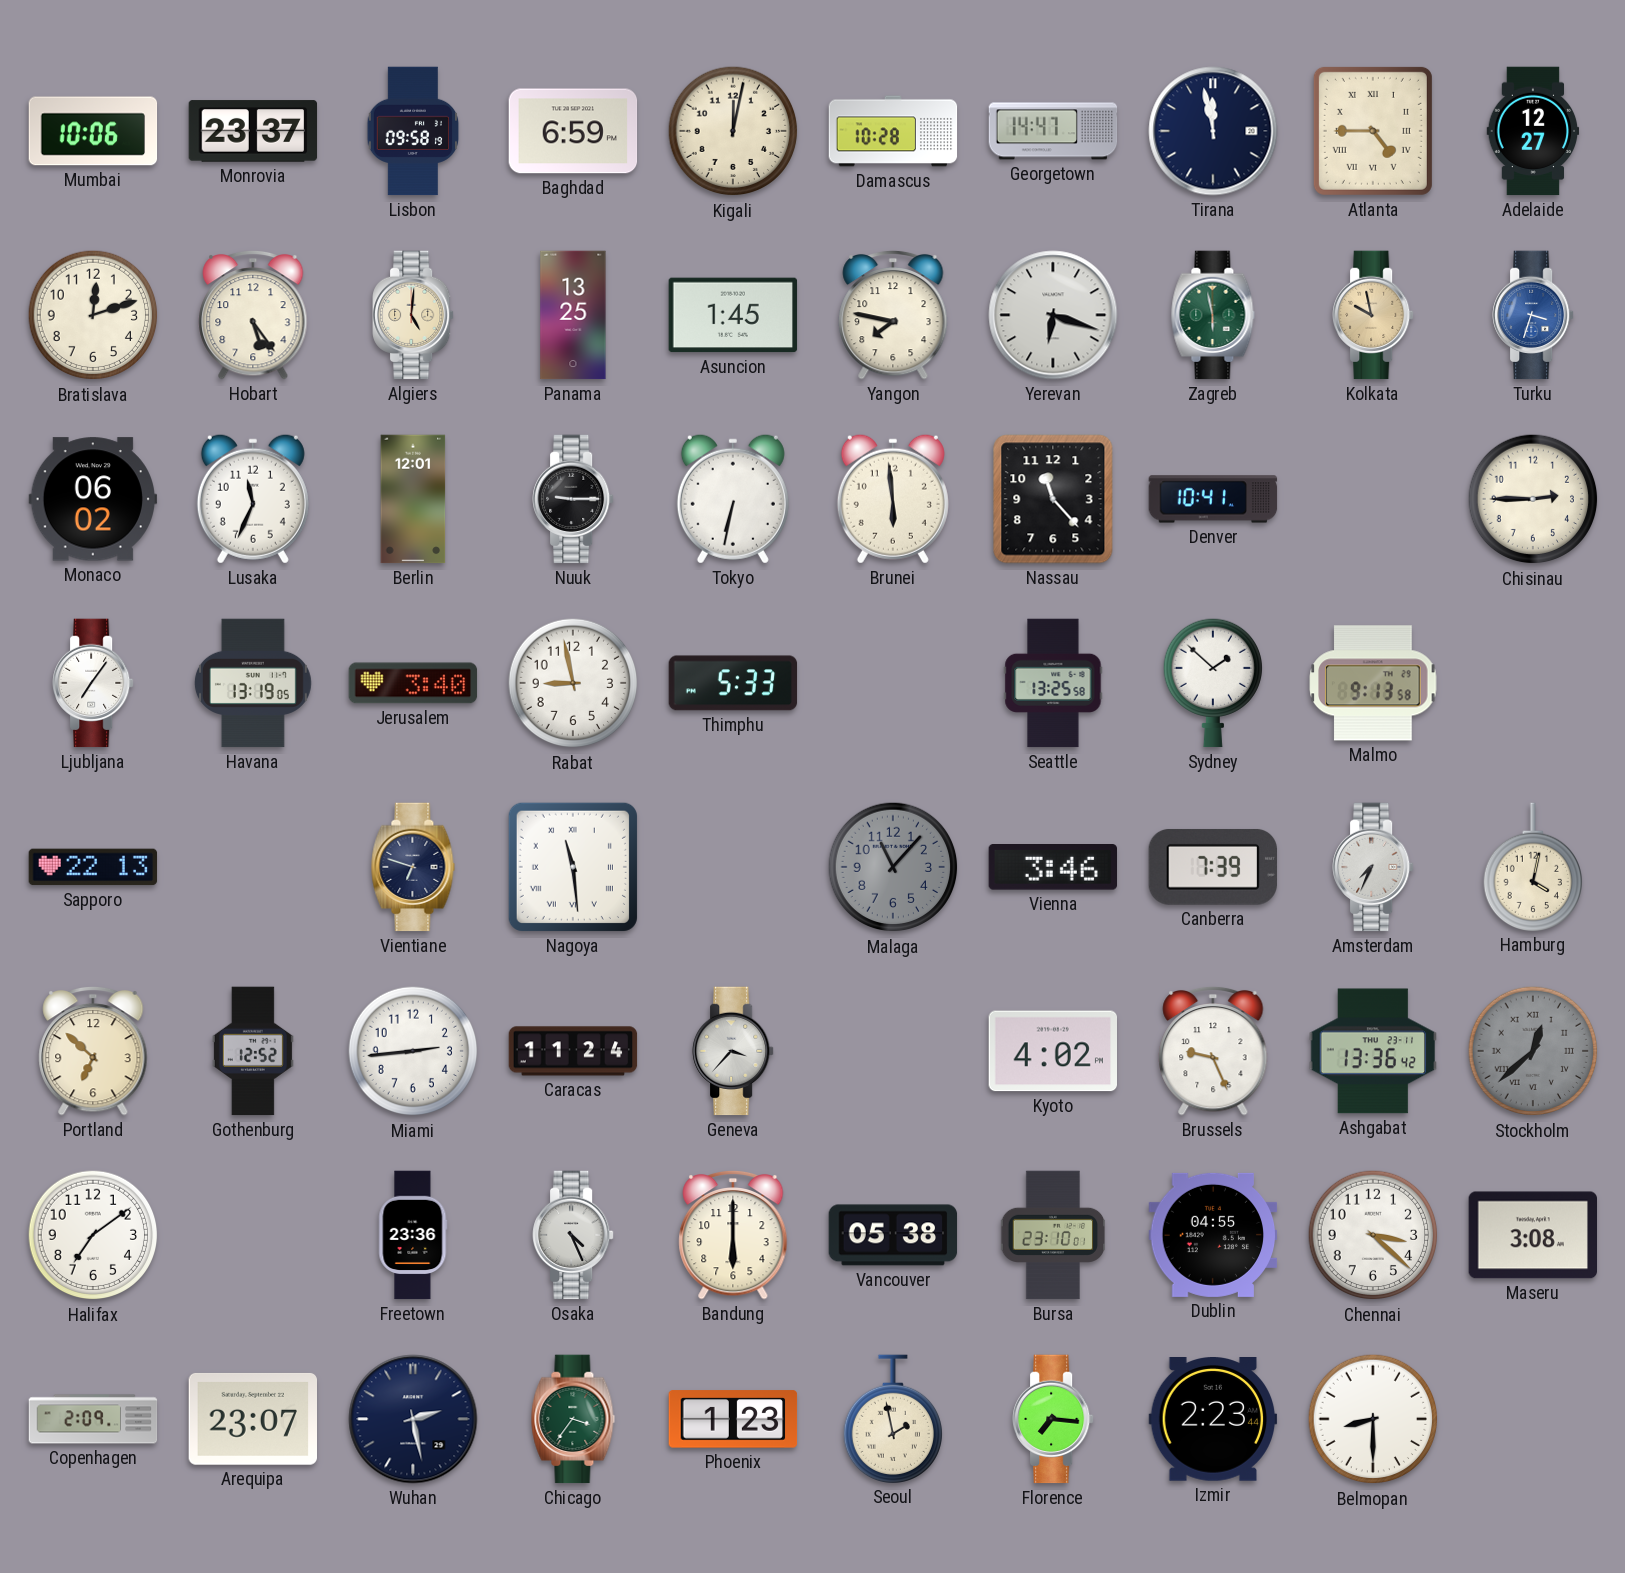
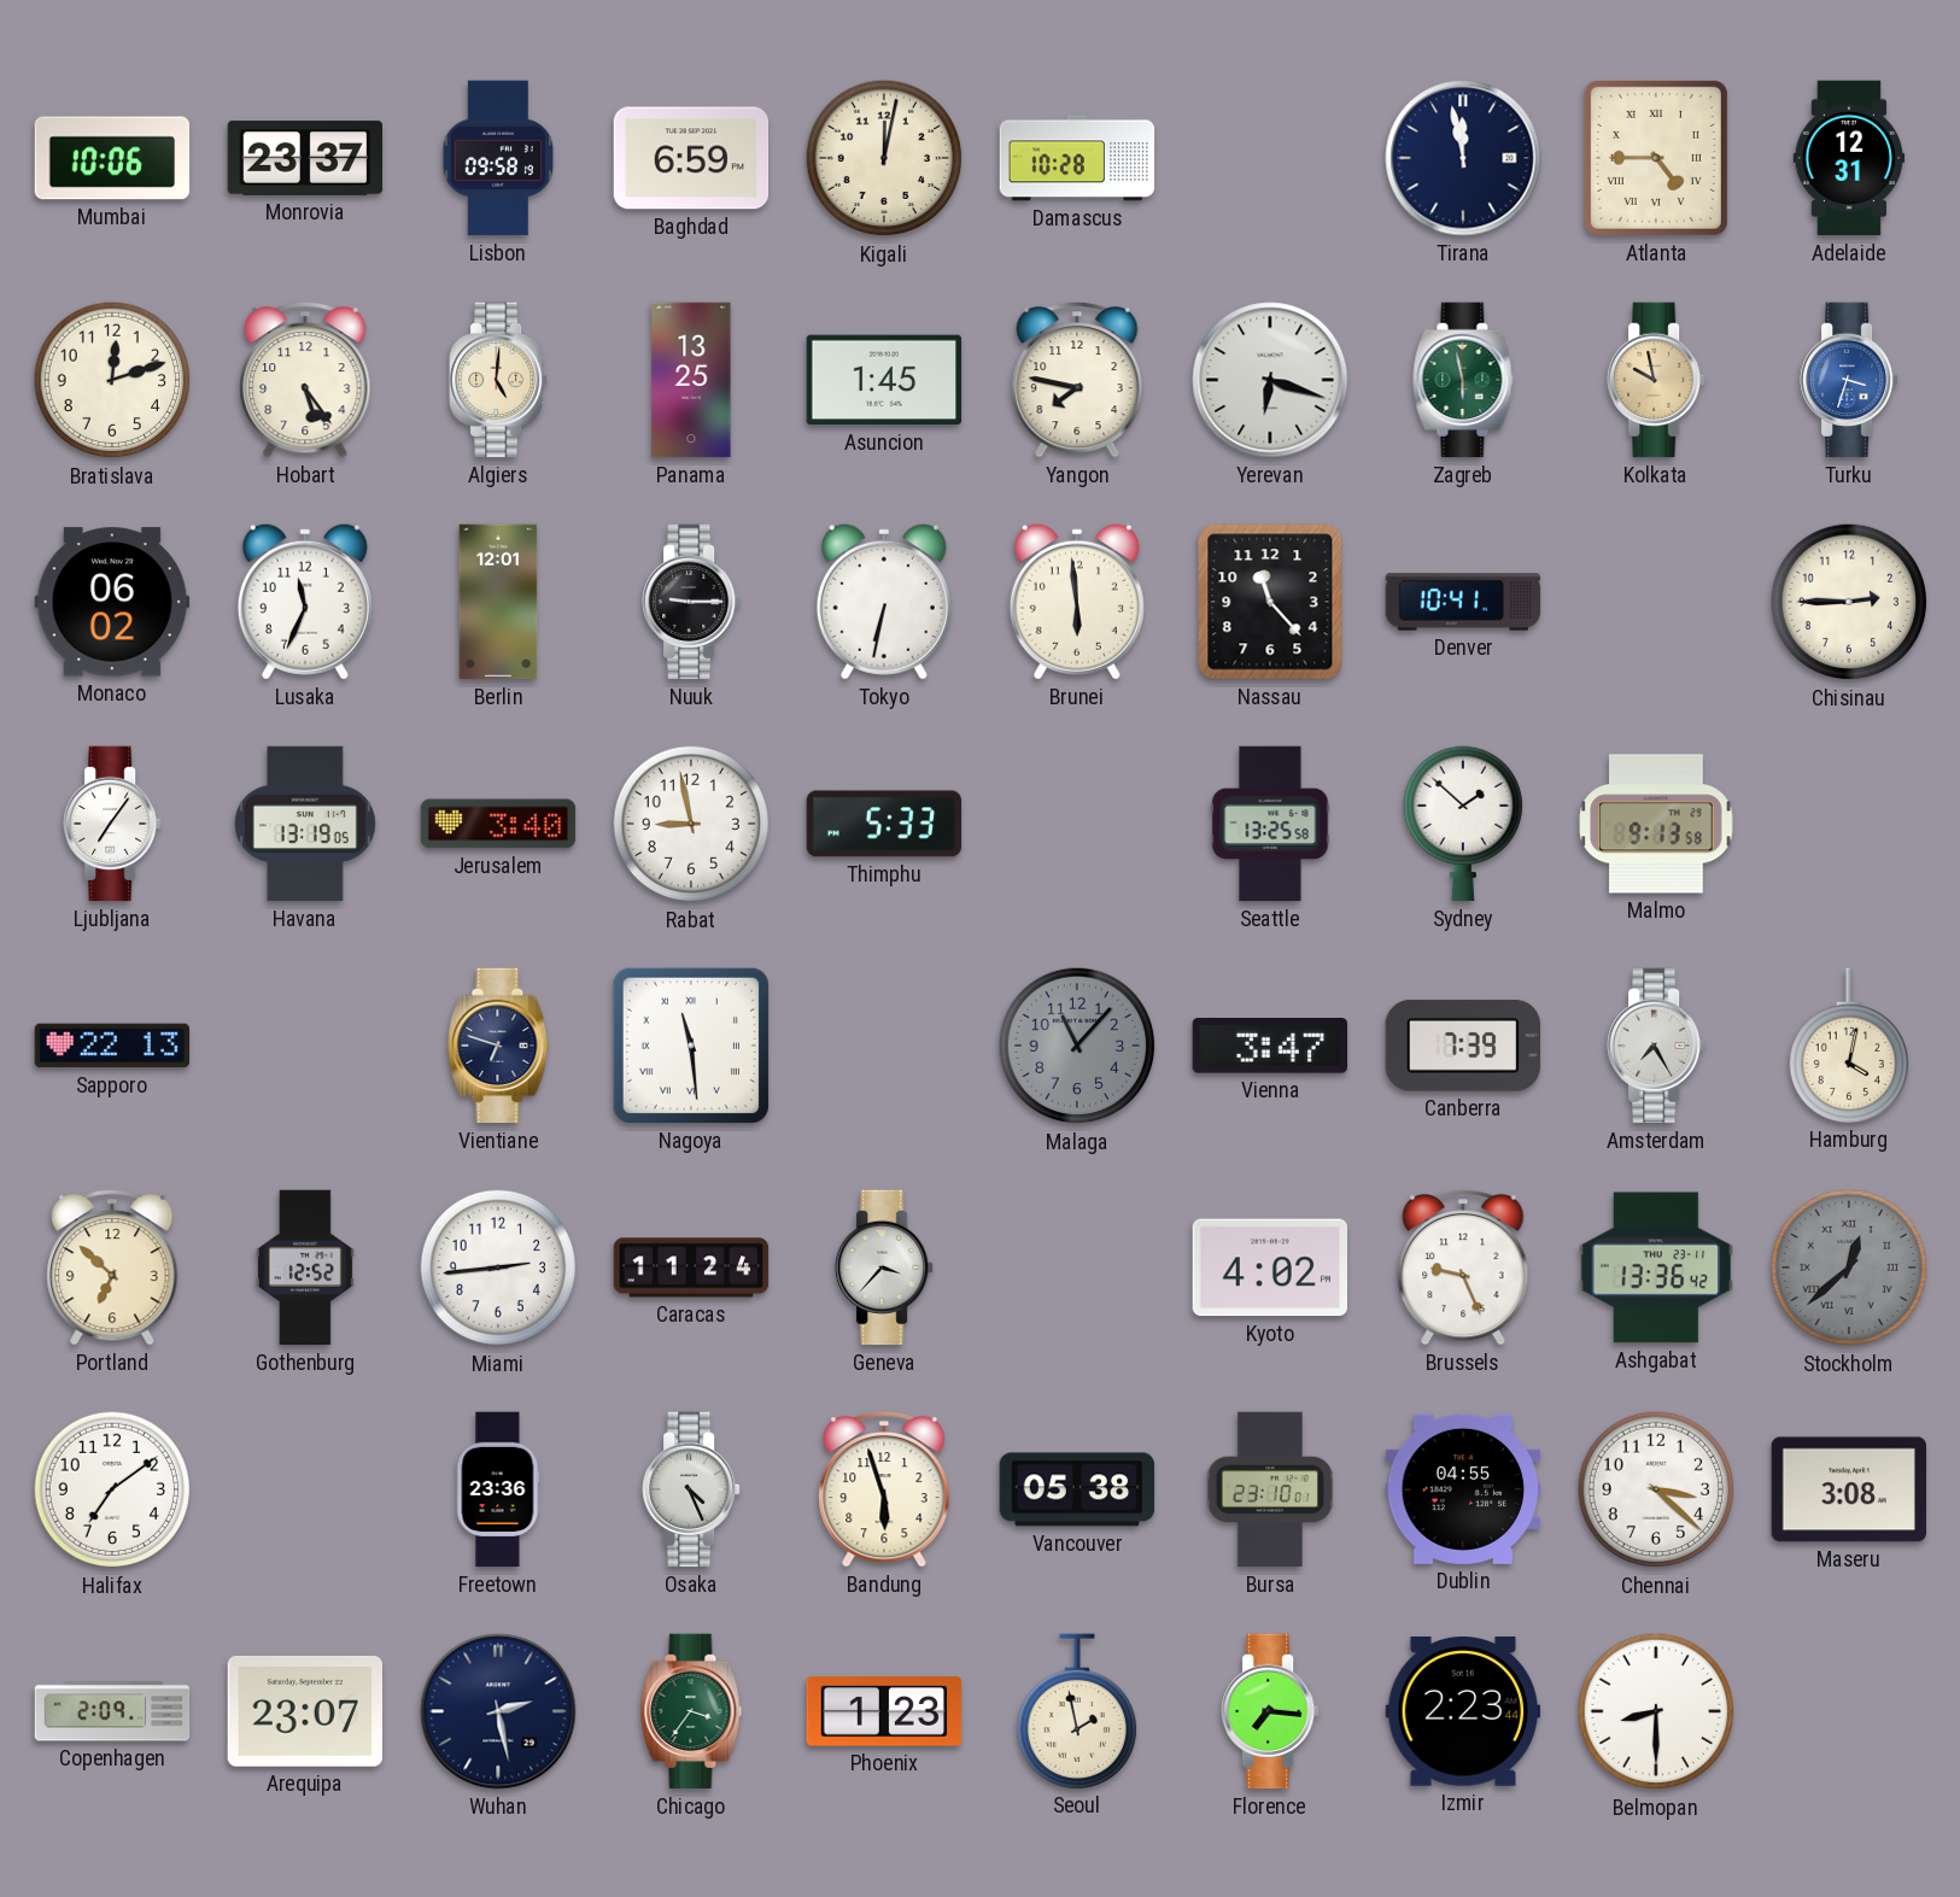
Georgetown: 14:47 -> none (1053, 131)
Adelaide: 12:27 -> 12:31 (1849, 158)
Vienna: 3:46 -> 3:47 (1269, 1046)
Amsterdam: 7:34 -> 7:25 (1657, 1046)
Bandung: 6:00 -> 5:57 (884, 1489)
